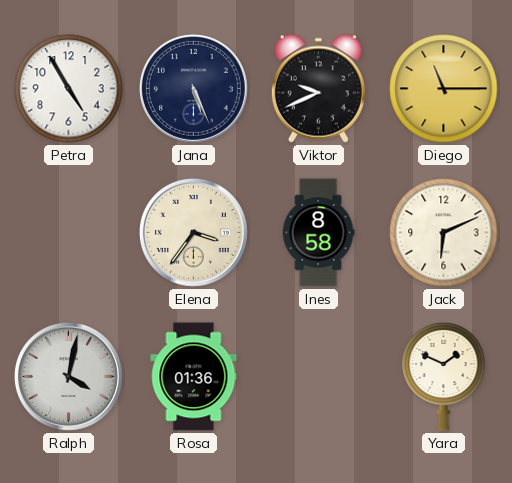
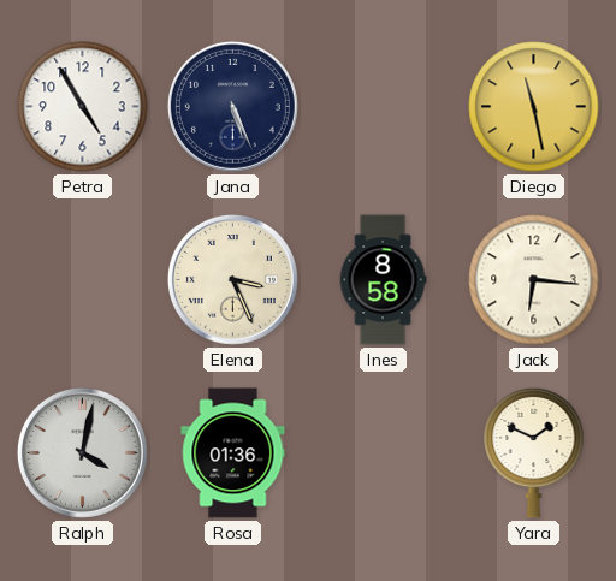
Viktor: 9:41 -> none (318, 88)
Diego: 11:15 -> 11:28 (534, 107)
Elena: 3:36 -> 3:26 (232, 279)
Jack: 6:11 -> 6:16 (534, 280)
